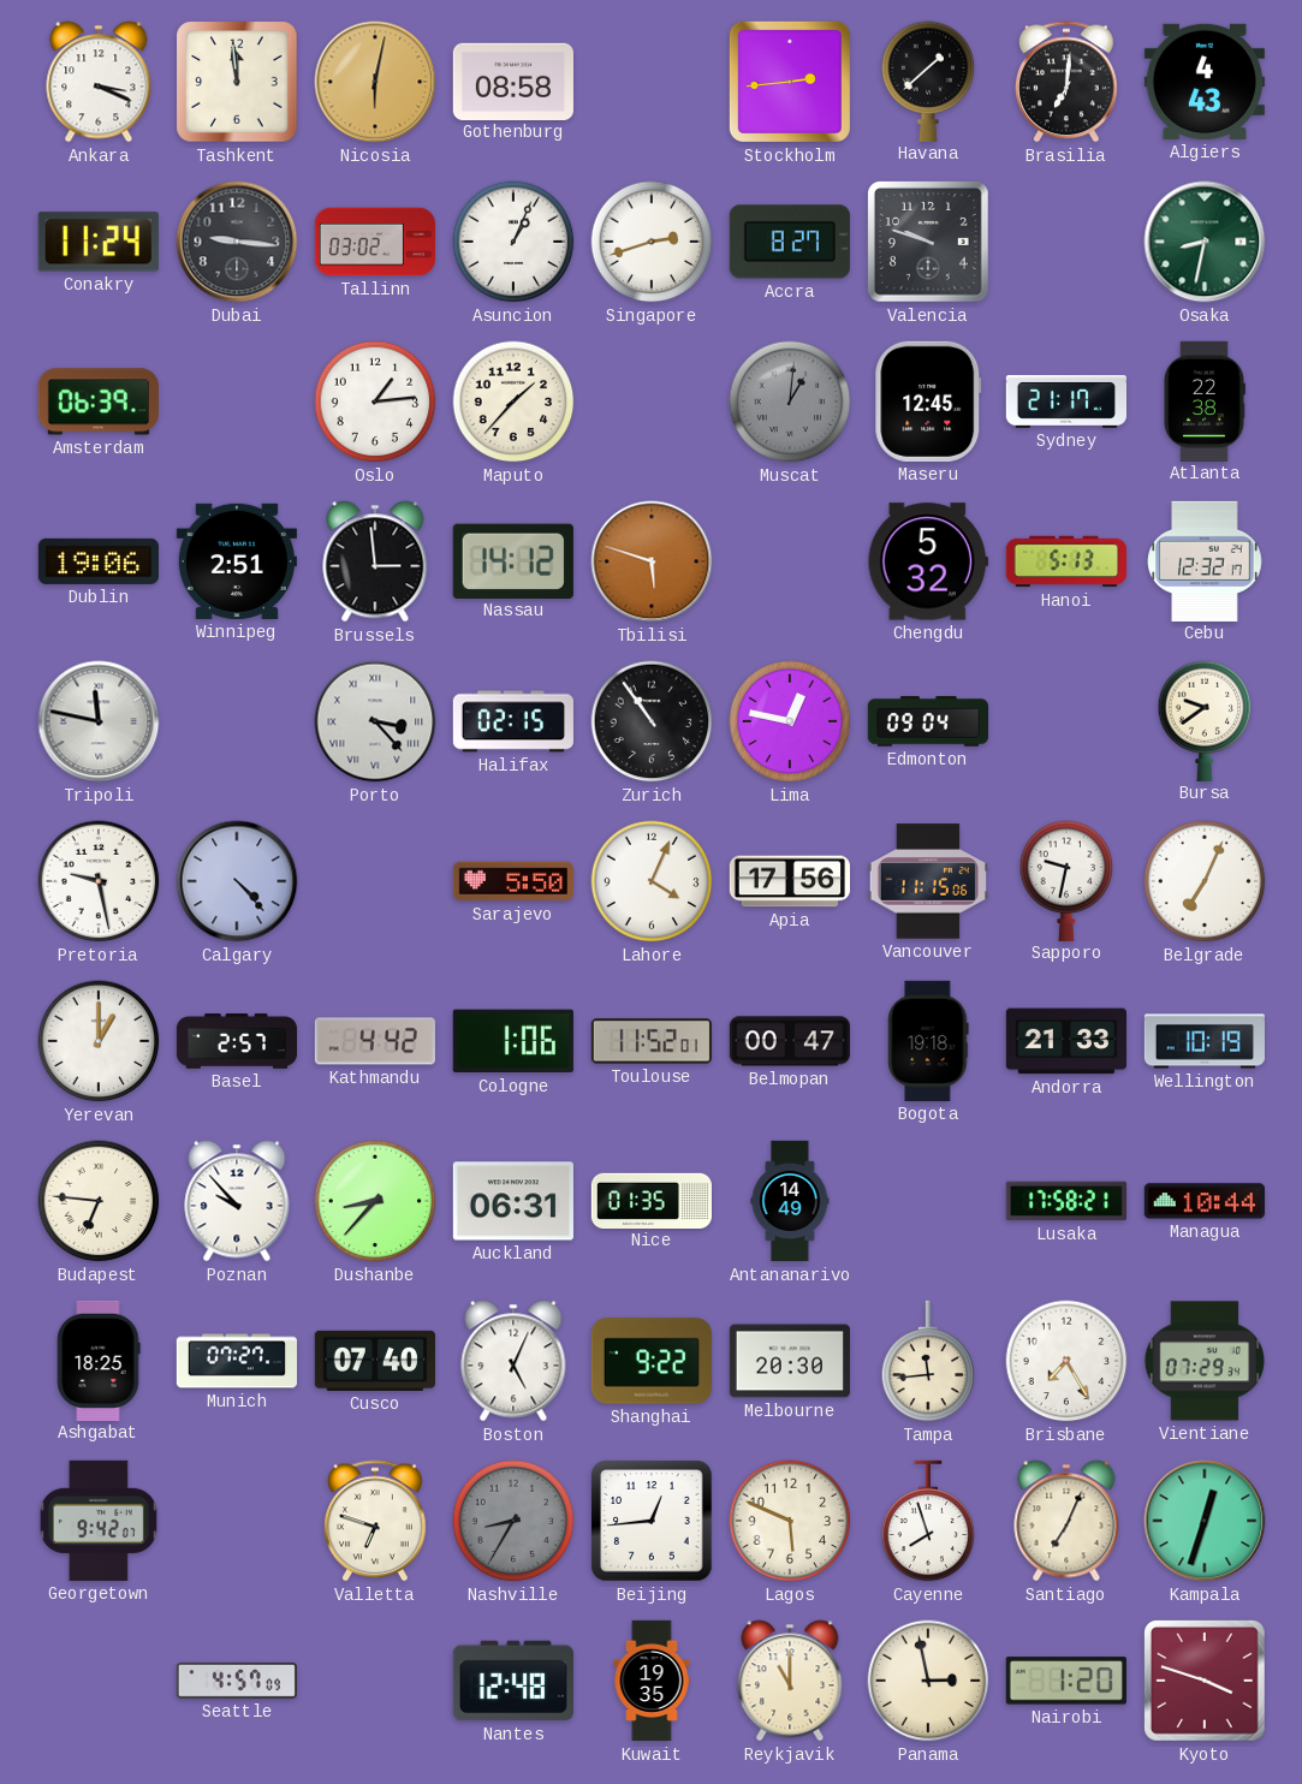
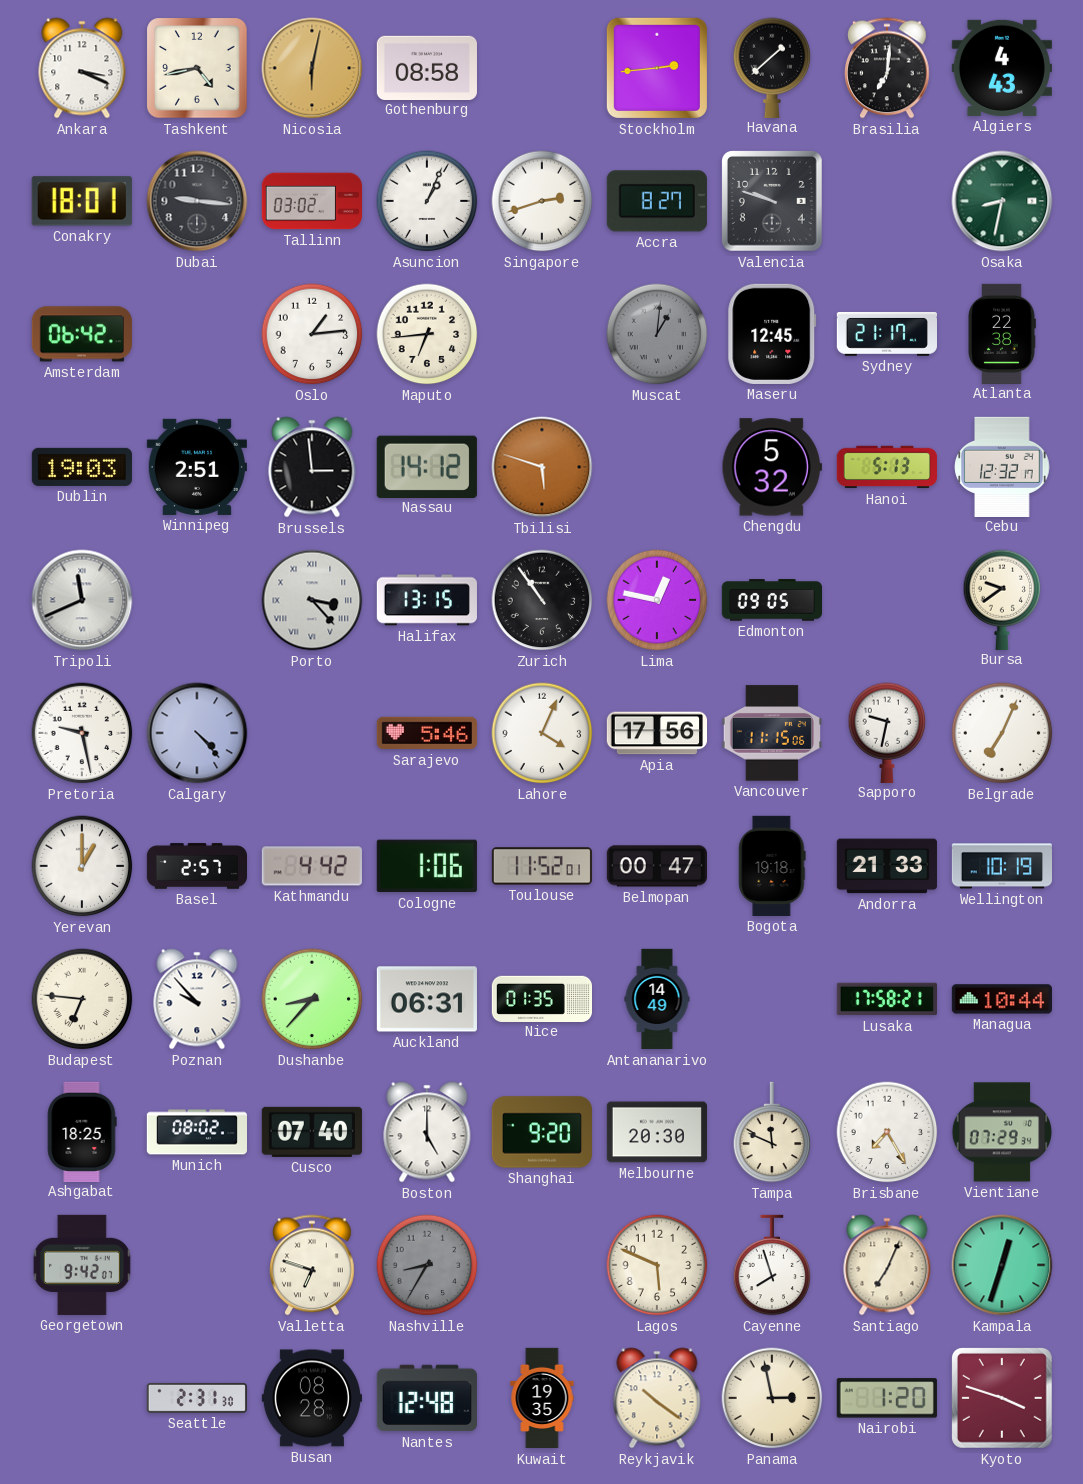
Tashkent: 11:59 -> 4:43 (197, 68)
Conakry: 11:24 -> 18:01 (82, 201)
Amsterdam: 06:39 -> 06:42 (82, 334)
Maputo: 1:37 -> 6:44 (427, 334)
Dublin: 19:06 -> 19:03 (82, 467)
Tripoli: 11:47 -> 11:41 (82, 600)
Halifax: 02:15 -> 13:15 (427, 600)
Edmonton: 09:04 -> 09:05 (771, 600)
Sarajevo: 5:50 -> 5:46 (426, 733)
Munich: 07:27 -> 08:02 (196, 1132)
Boston: 5:04 -> 5:00 (427, 1132)
Shanghai: 9:22 -> 9:20 (541, 1132)
Tampa: 11:44 -> 11:49 (772, 1132)
Beijing: 12:44 -> none (652, 1521)
Seattle: 4:57 -> 2:31 (197, 1398)
Busan: none -> 08:28 (312, 1398)
Reykjavik: 11:00 -> 10:21 (657, 1398)
